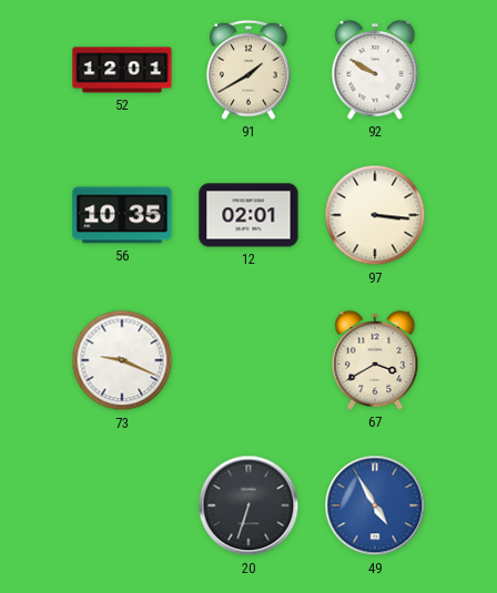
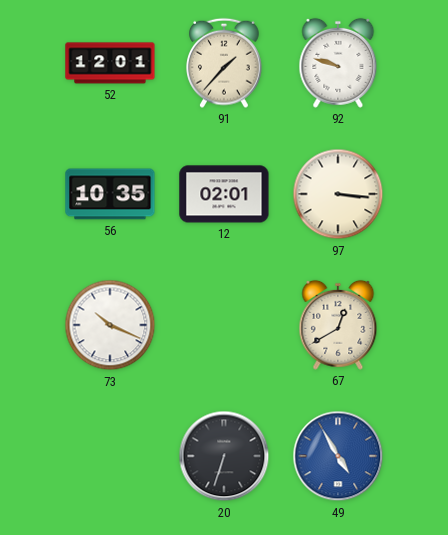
91: 1:40 -> 1:37 (225, 63)
92: 9:50 -> 9:48 (338, 63)
73: 9:19 -> 10:19 (110, 325)
67: 3:40 -> 12:40 (338, 325)
